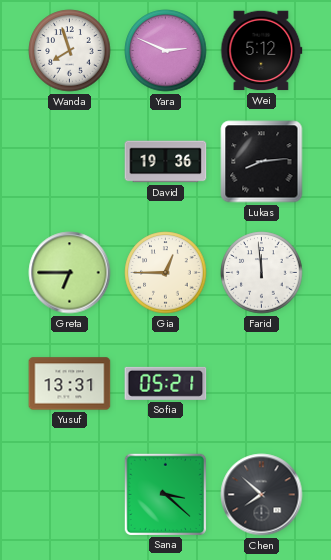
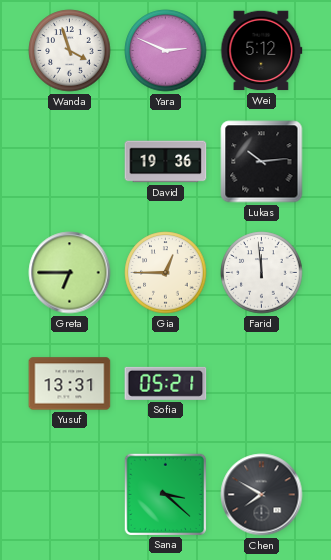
Wanda: 7:57 -> 3:57 (70, 51)
Lukas: 8:14 -> 10:14 (262, 162)
Chen: 7:52 -> 7:50 (262, 495)
